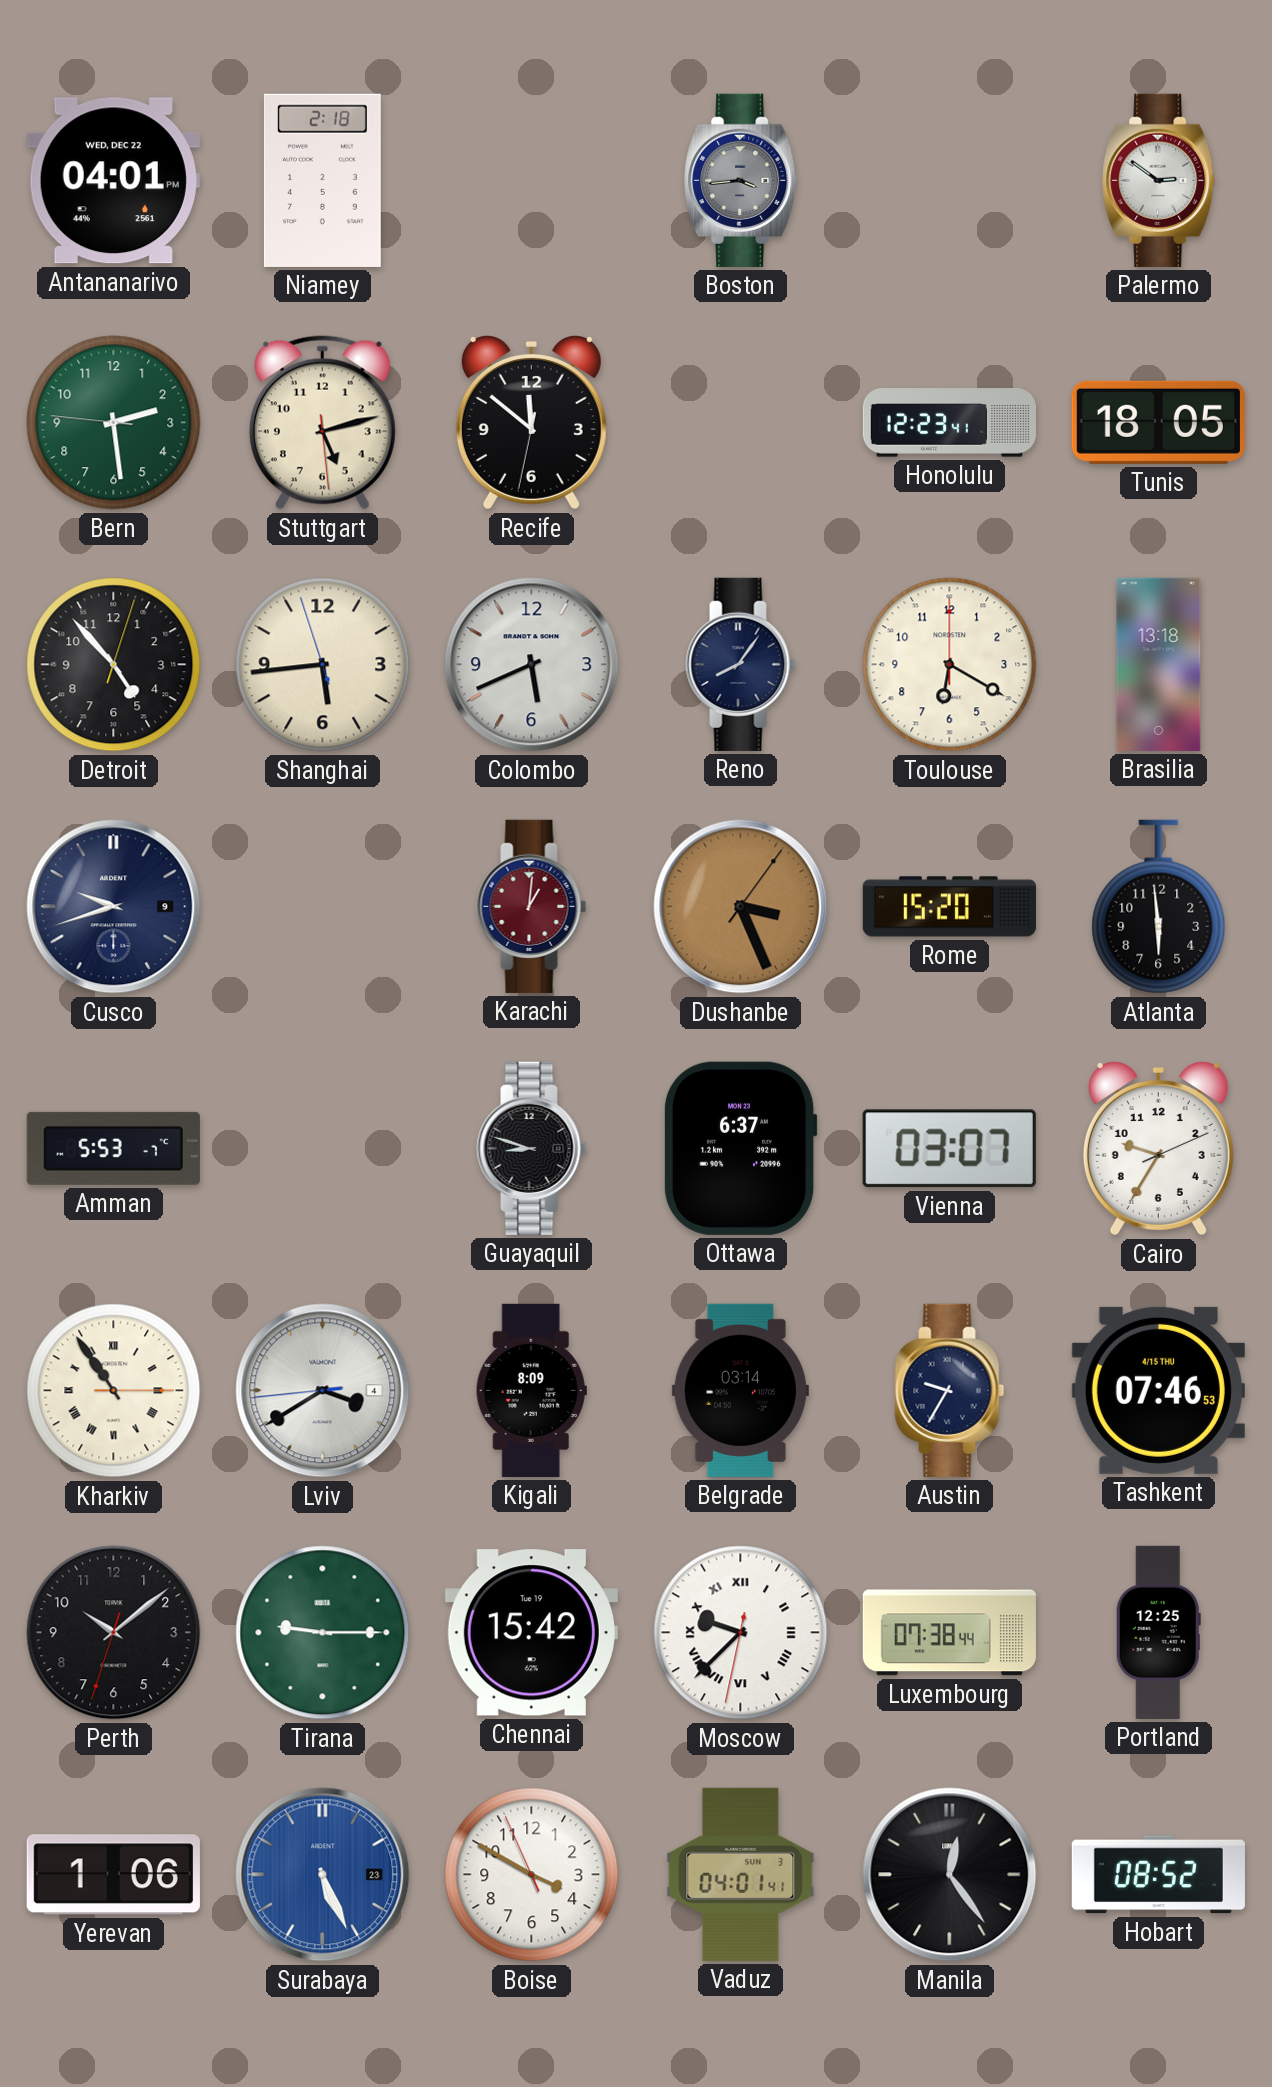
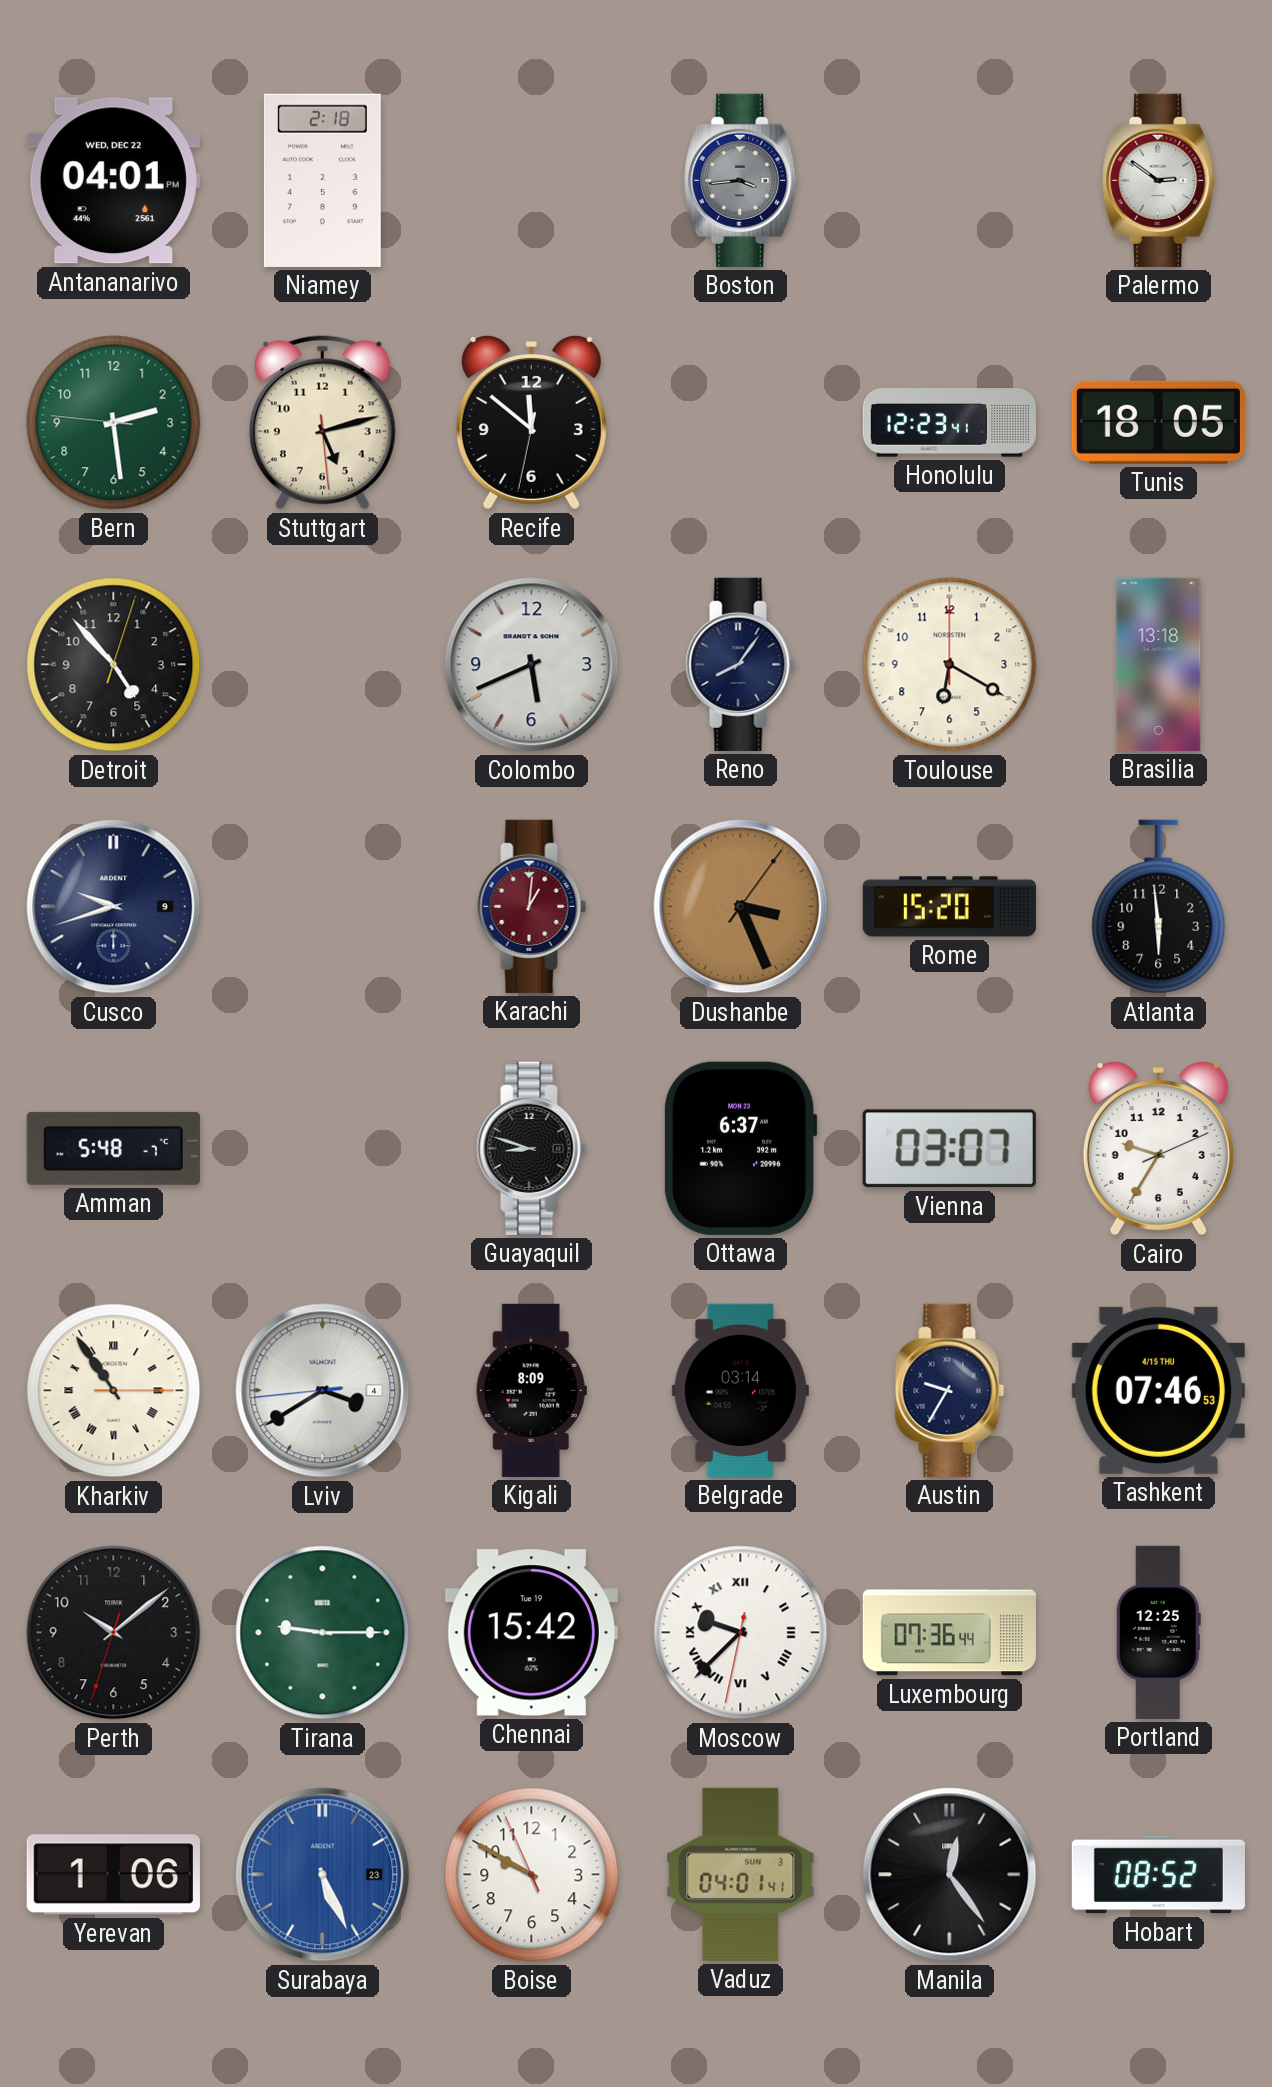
Shanghai: 5:43 -> none (323, 665)
Amman: 5:53 -> 5:48 (113, 1148)
Luxembourg: 07:38 -> 07:36 (949, 1633)
Boise: 3:49 -> 9:49 (532, 1875)
